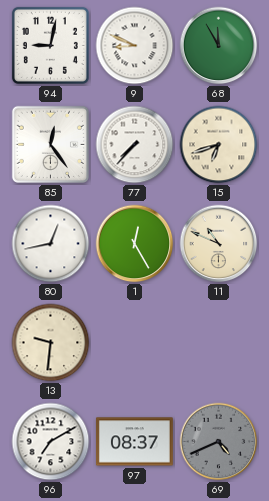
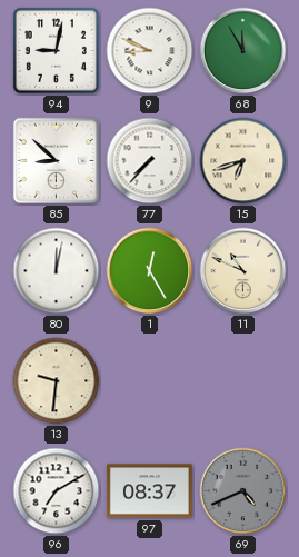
85: 12:24 -> 8:52 (56, 160)
80: 12:43 -> 12:02 (57, 271)
